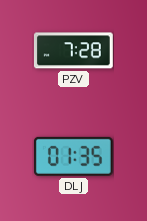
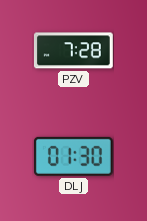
DLJ: 01:35 -> 01:30 (73, 156)
